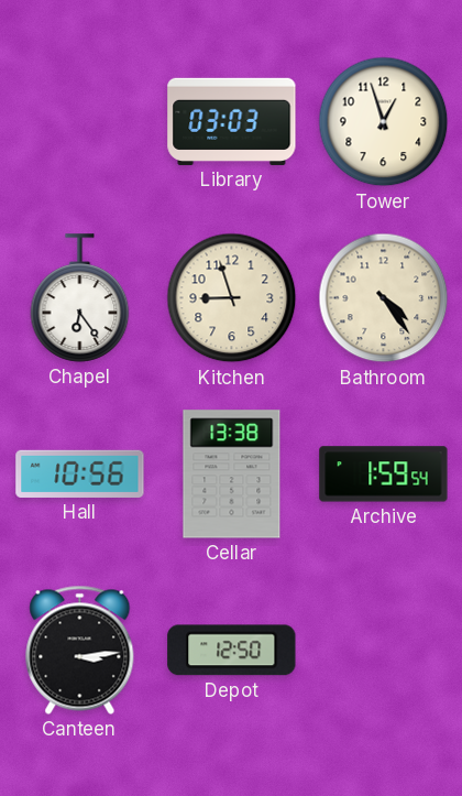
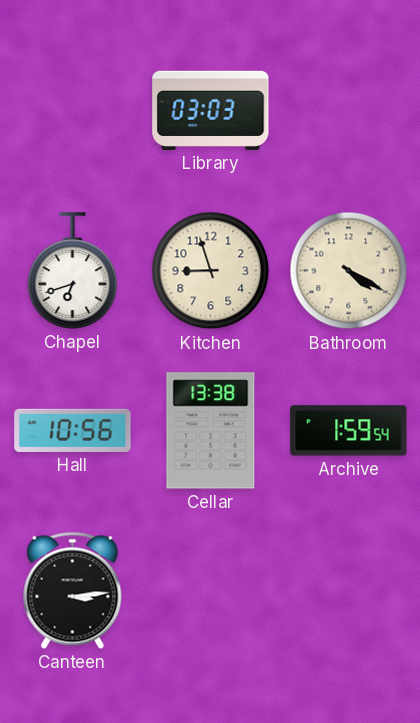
Tower: 12:57 -> none (384, 122)
Chapel: 6:24 -> 6:42 (73, 271)
Bathroom: 4:24 -> 4:20 (349, 271)
Depot: 12:50 -> none (232, 651)
